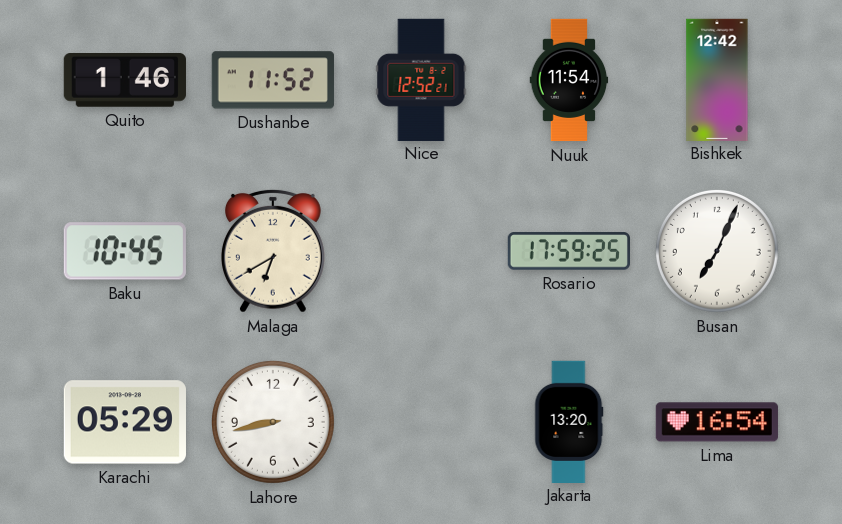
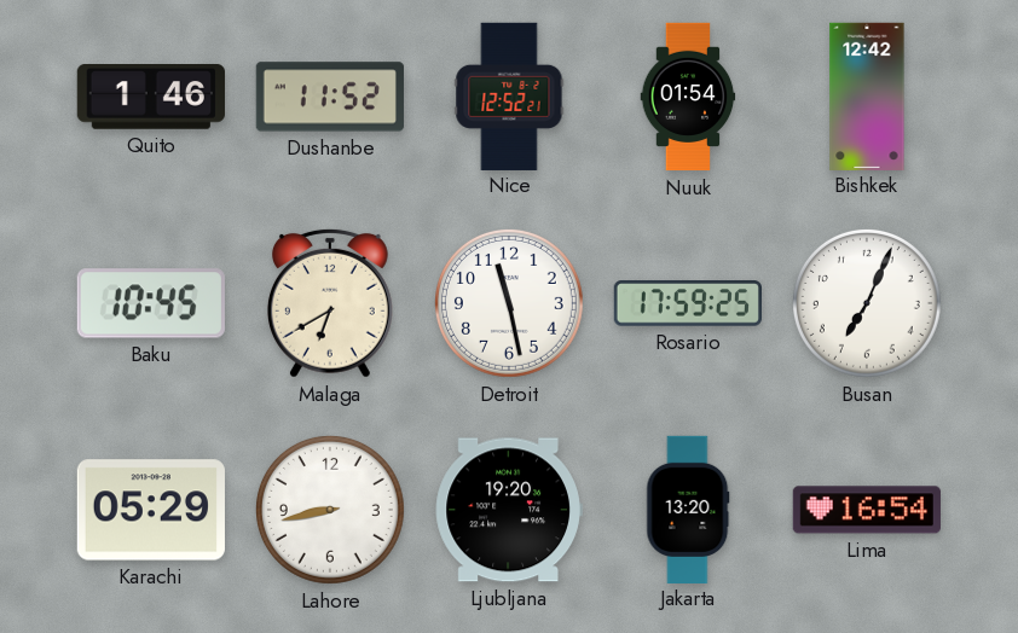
Nuuk: 11:54 -> 01:54 (688, 97)
Detroit: none -> 11:28 (509, 303)
Ljubljana: none -> 19:20 (509, 510)
